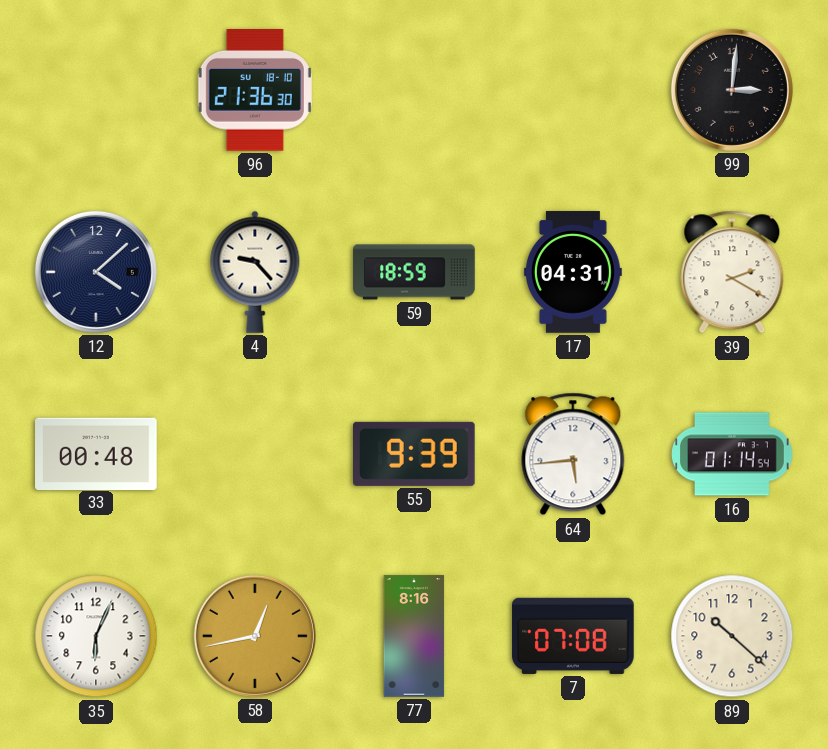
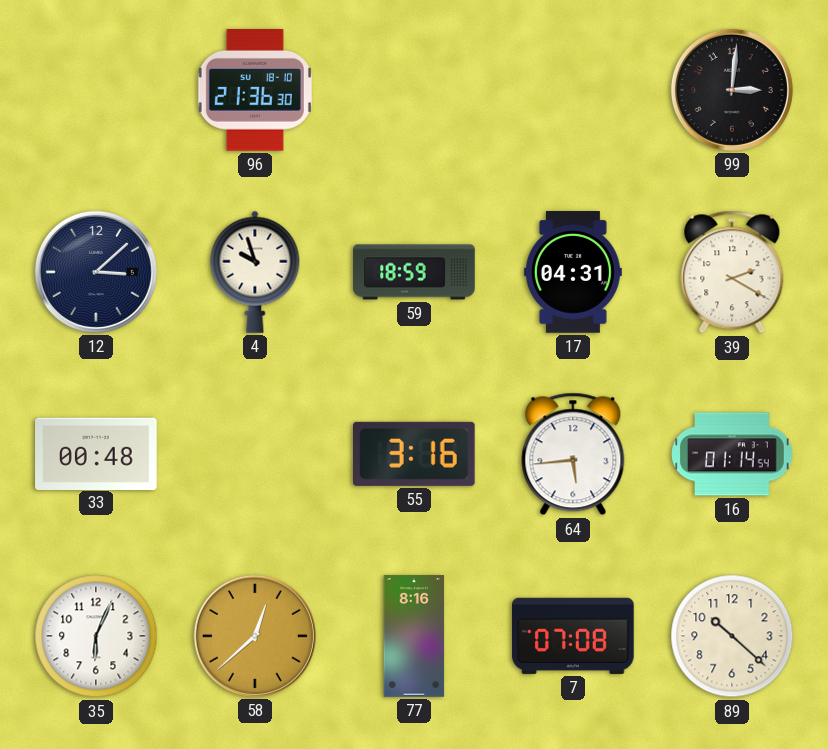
12: 4:08 -> 3:08 (96, 272)
4: 9:23 -> 9:57 (255, 272)
55: 9:39 -> 3:16 (415, 454)
58: 12:43 -> 12:38 (255, 636)
